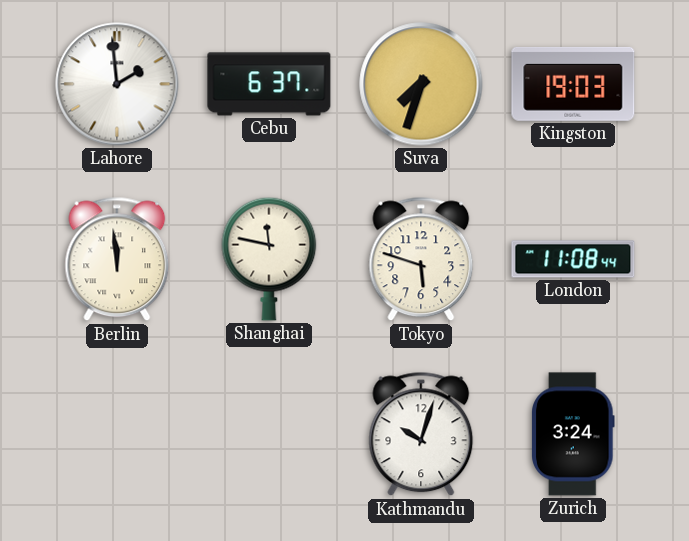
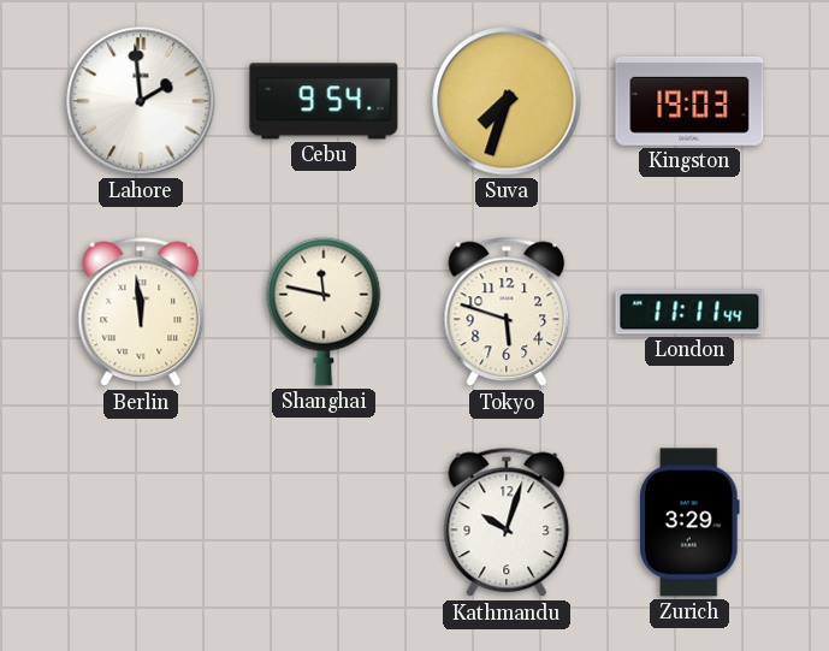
Cebu: 6:37 -> 9:54 (324, 101)
London: 11:08 -> 11:11 (689, 312)
Zurich: 3:24 -> 3:29 (689, 522)
